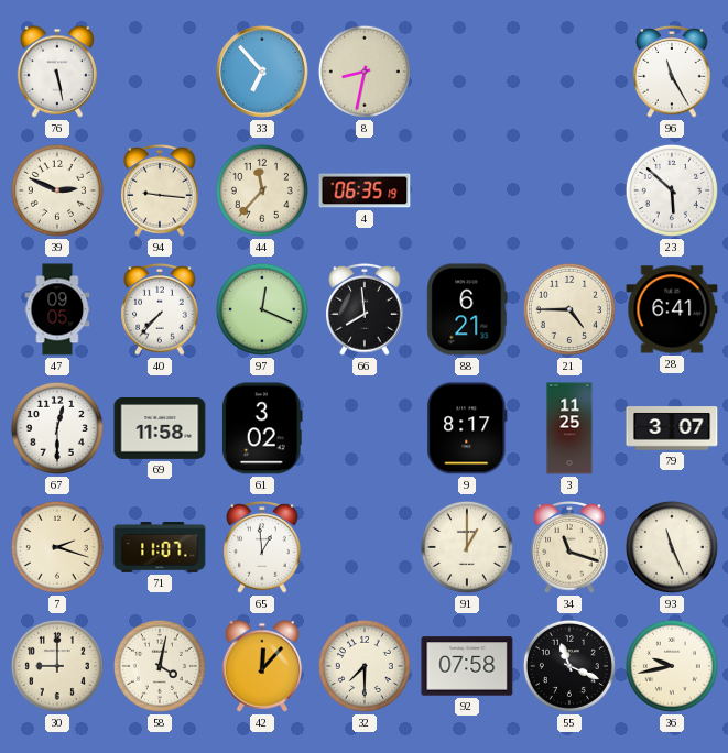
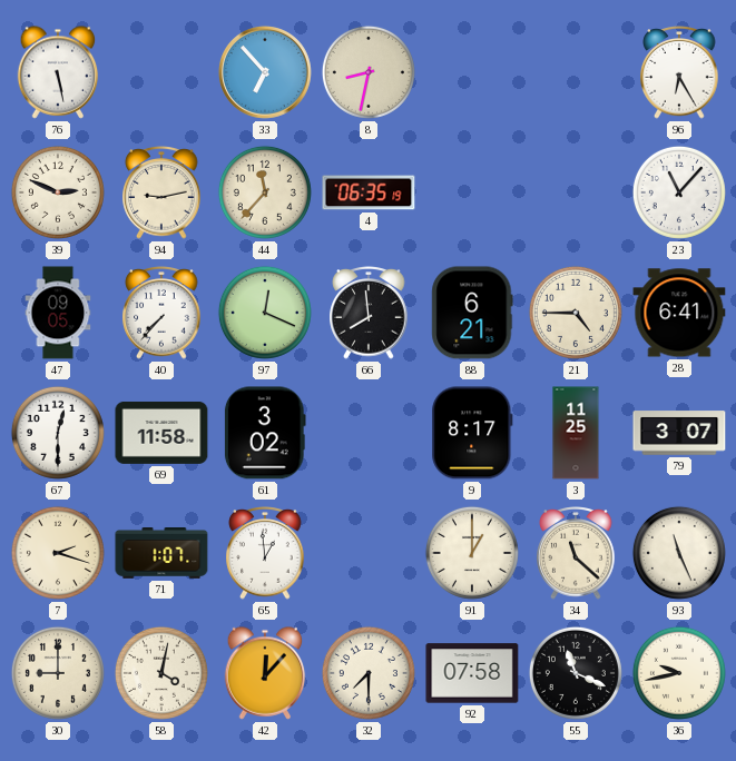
96: 11:25 -> 6:25 (679, 72)
94: 9:16 -> 9:13 (161, 192)
23: 5:52 -> 11:07 (679, 192)
71: 11:07 -> 1:07 (161, 554)
34: 11:18 -> 11:22 (576, 553)
